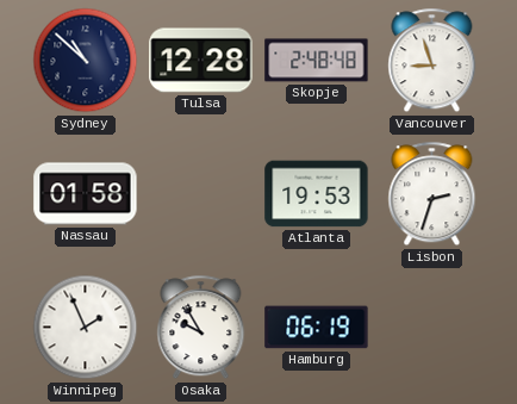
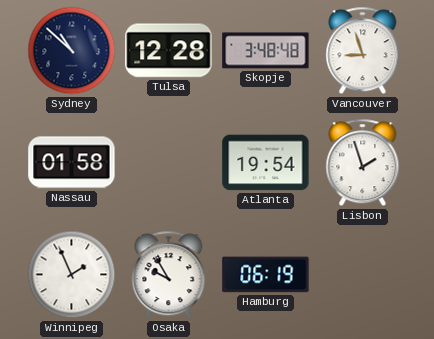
Skopje: 2:48 -> 3:48 (266, 51)
Atlanta: 19:53 -> 19:54 (266, 163)
Lisbon: 2:33 -> 1:57 (363, 163)
